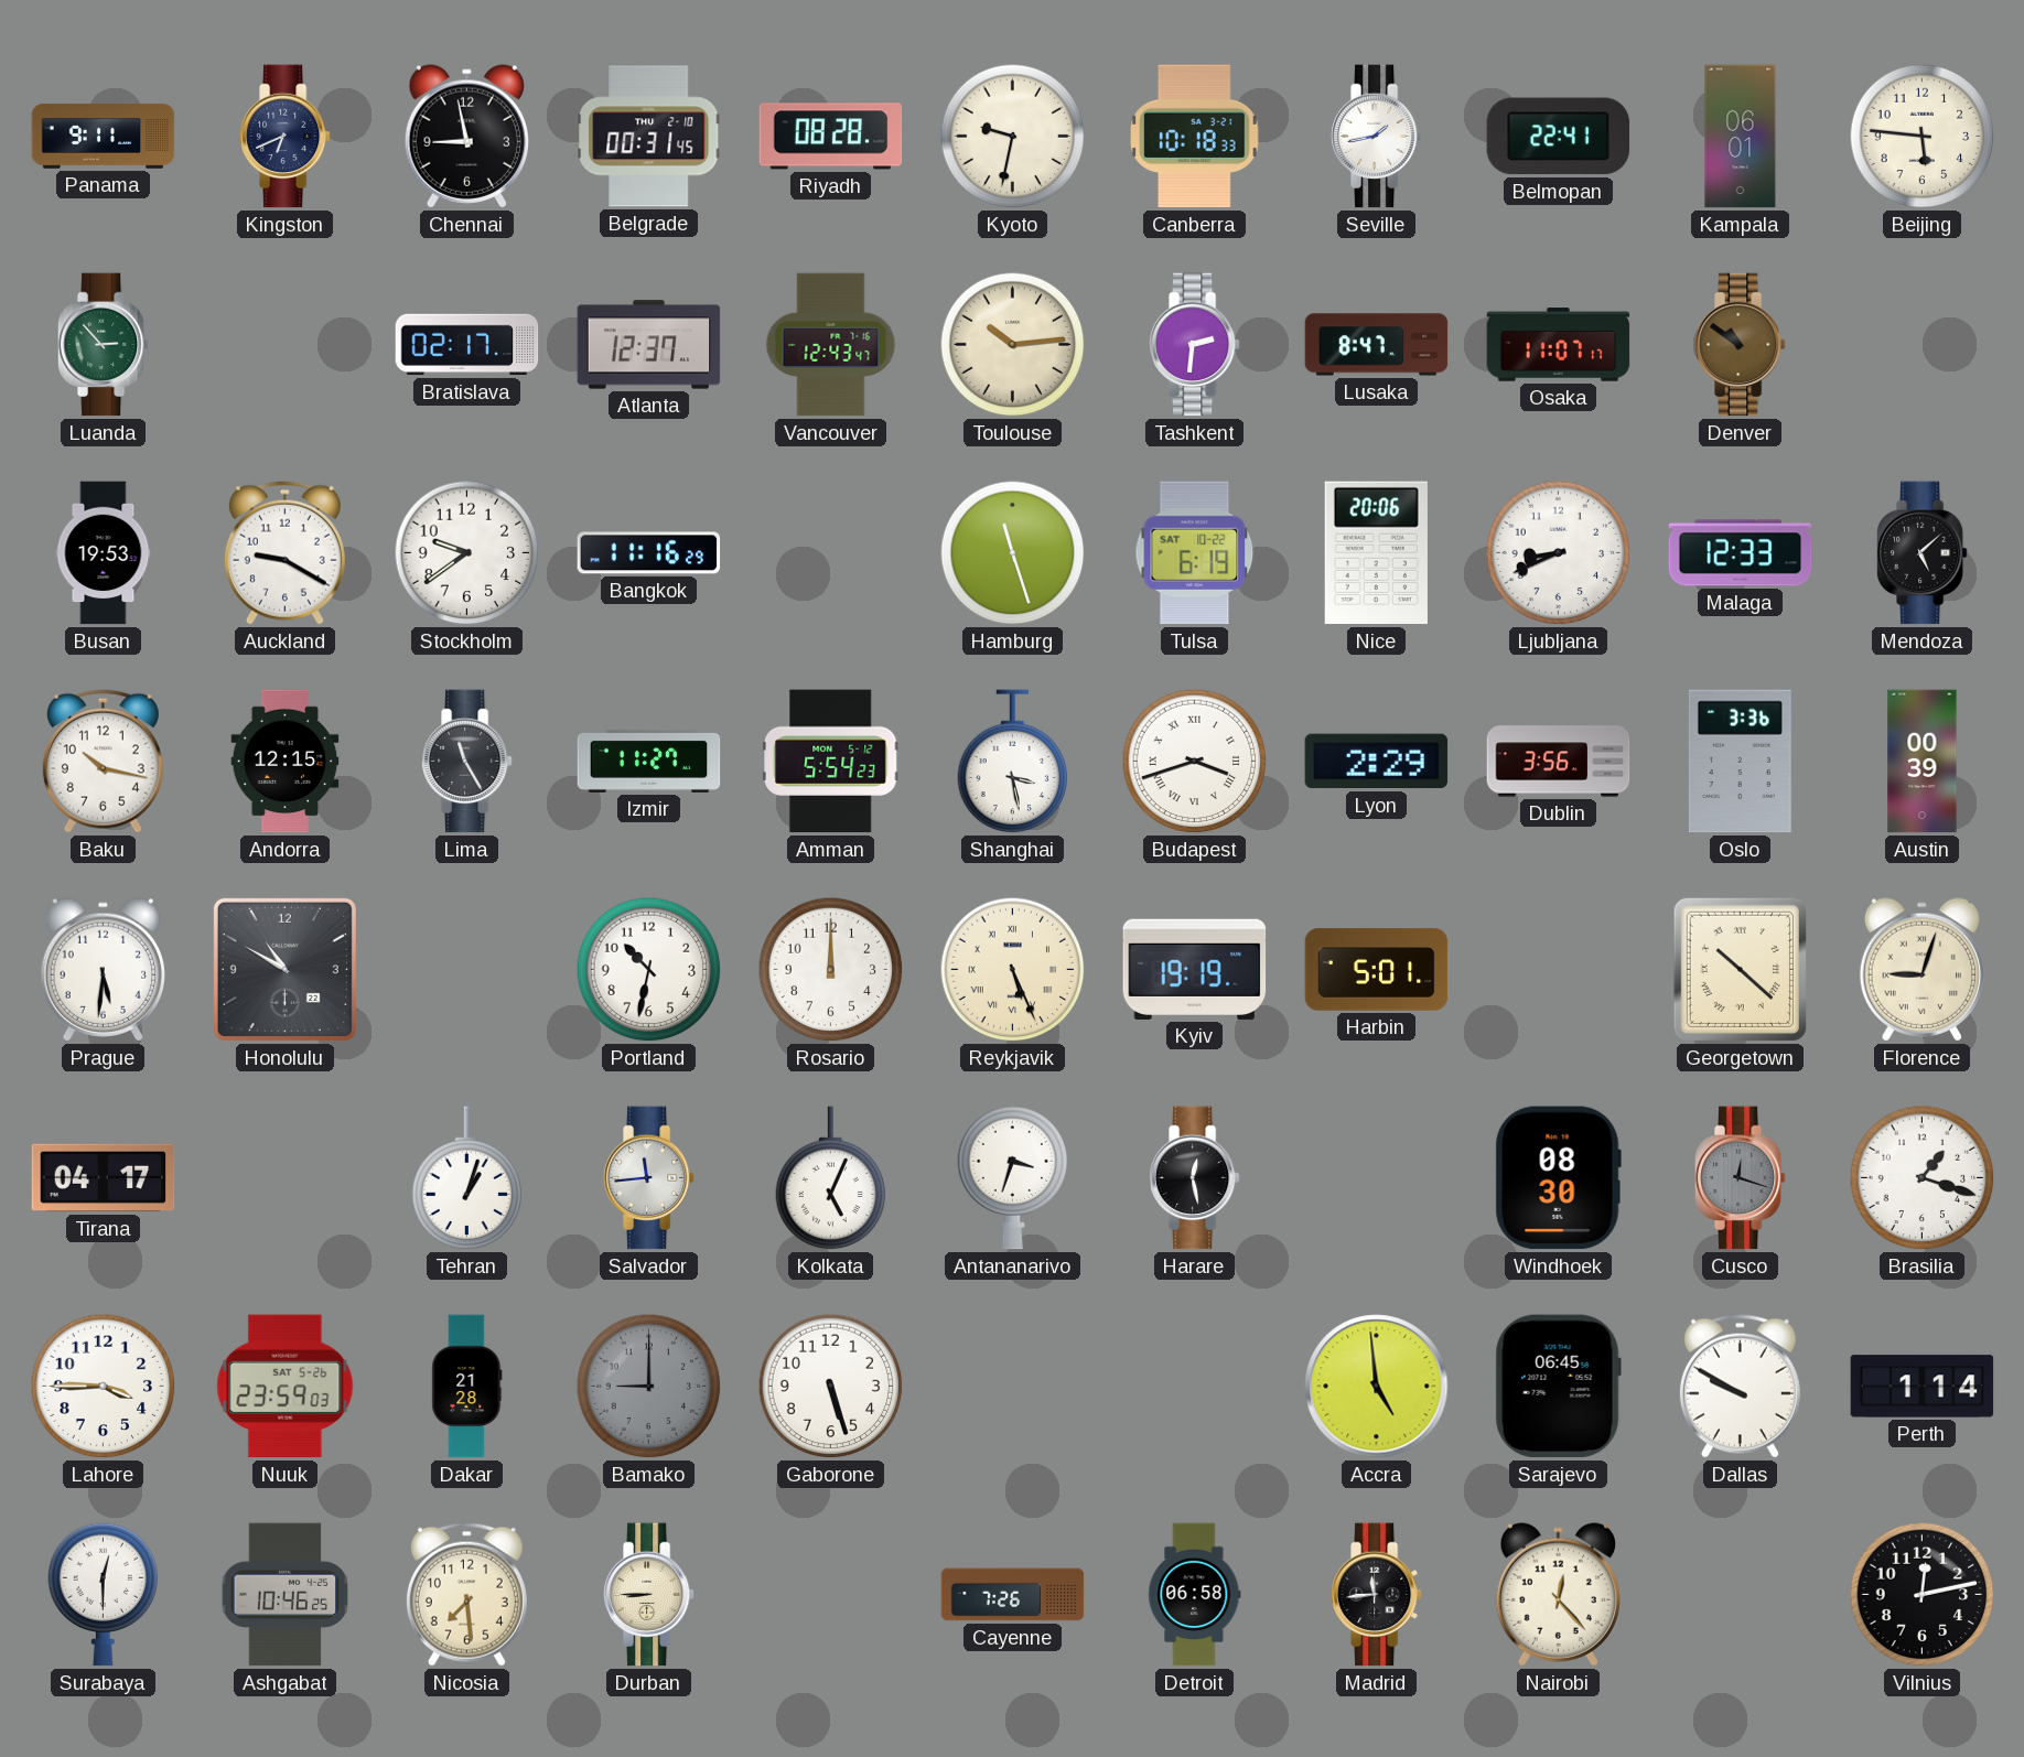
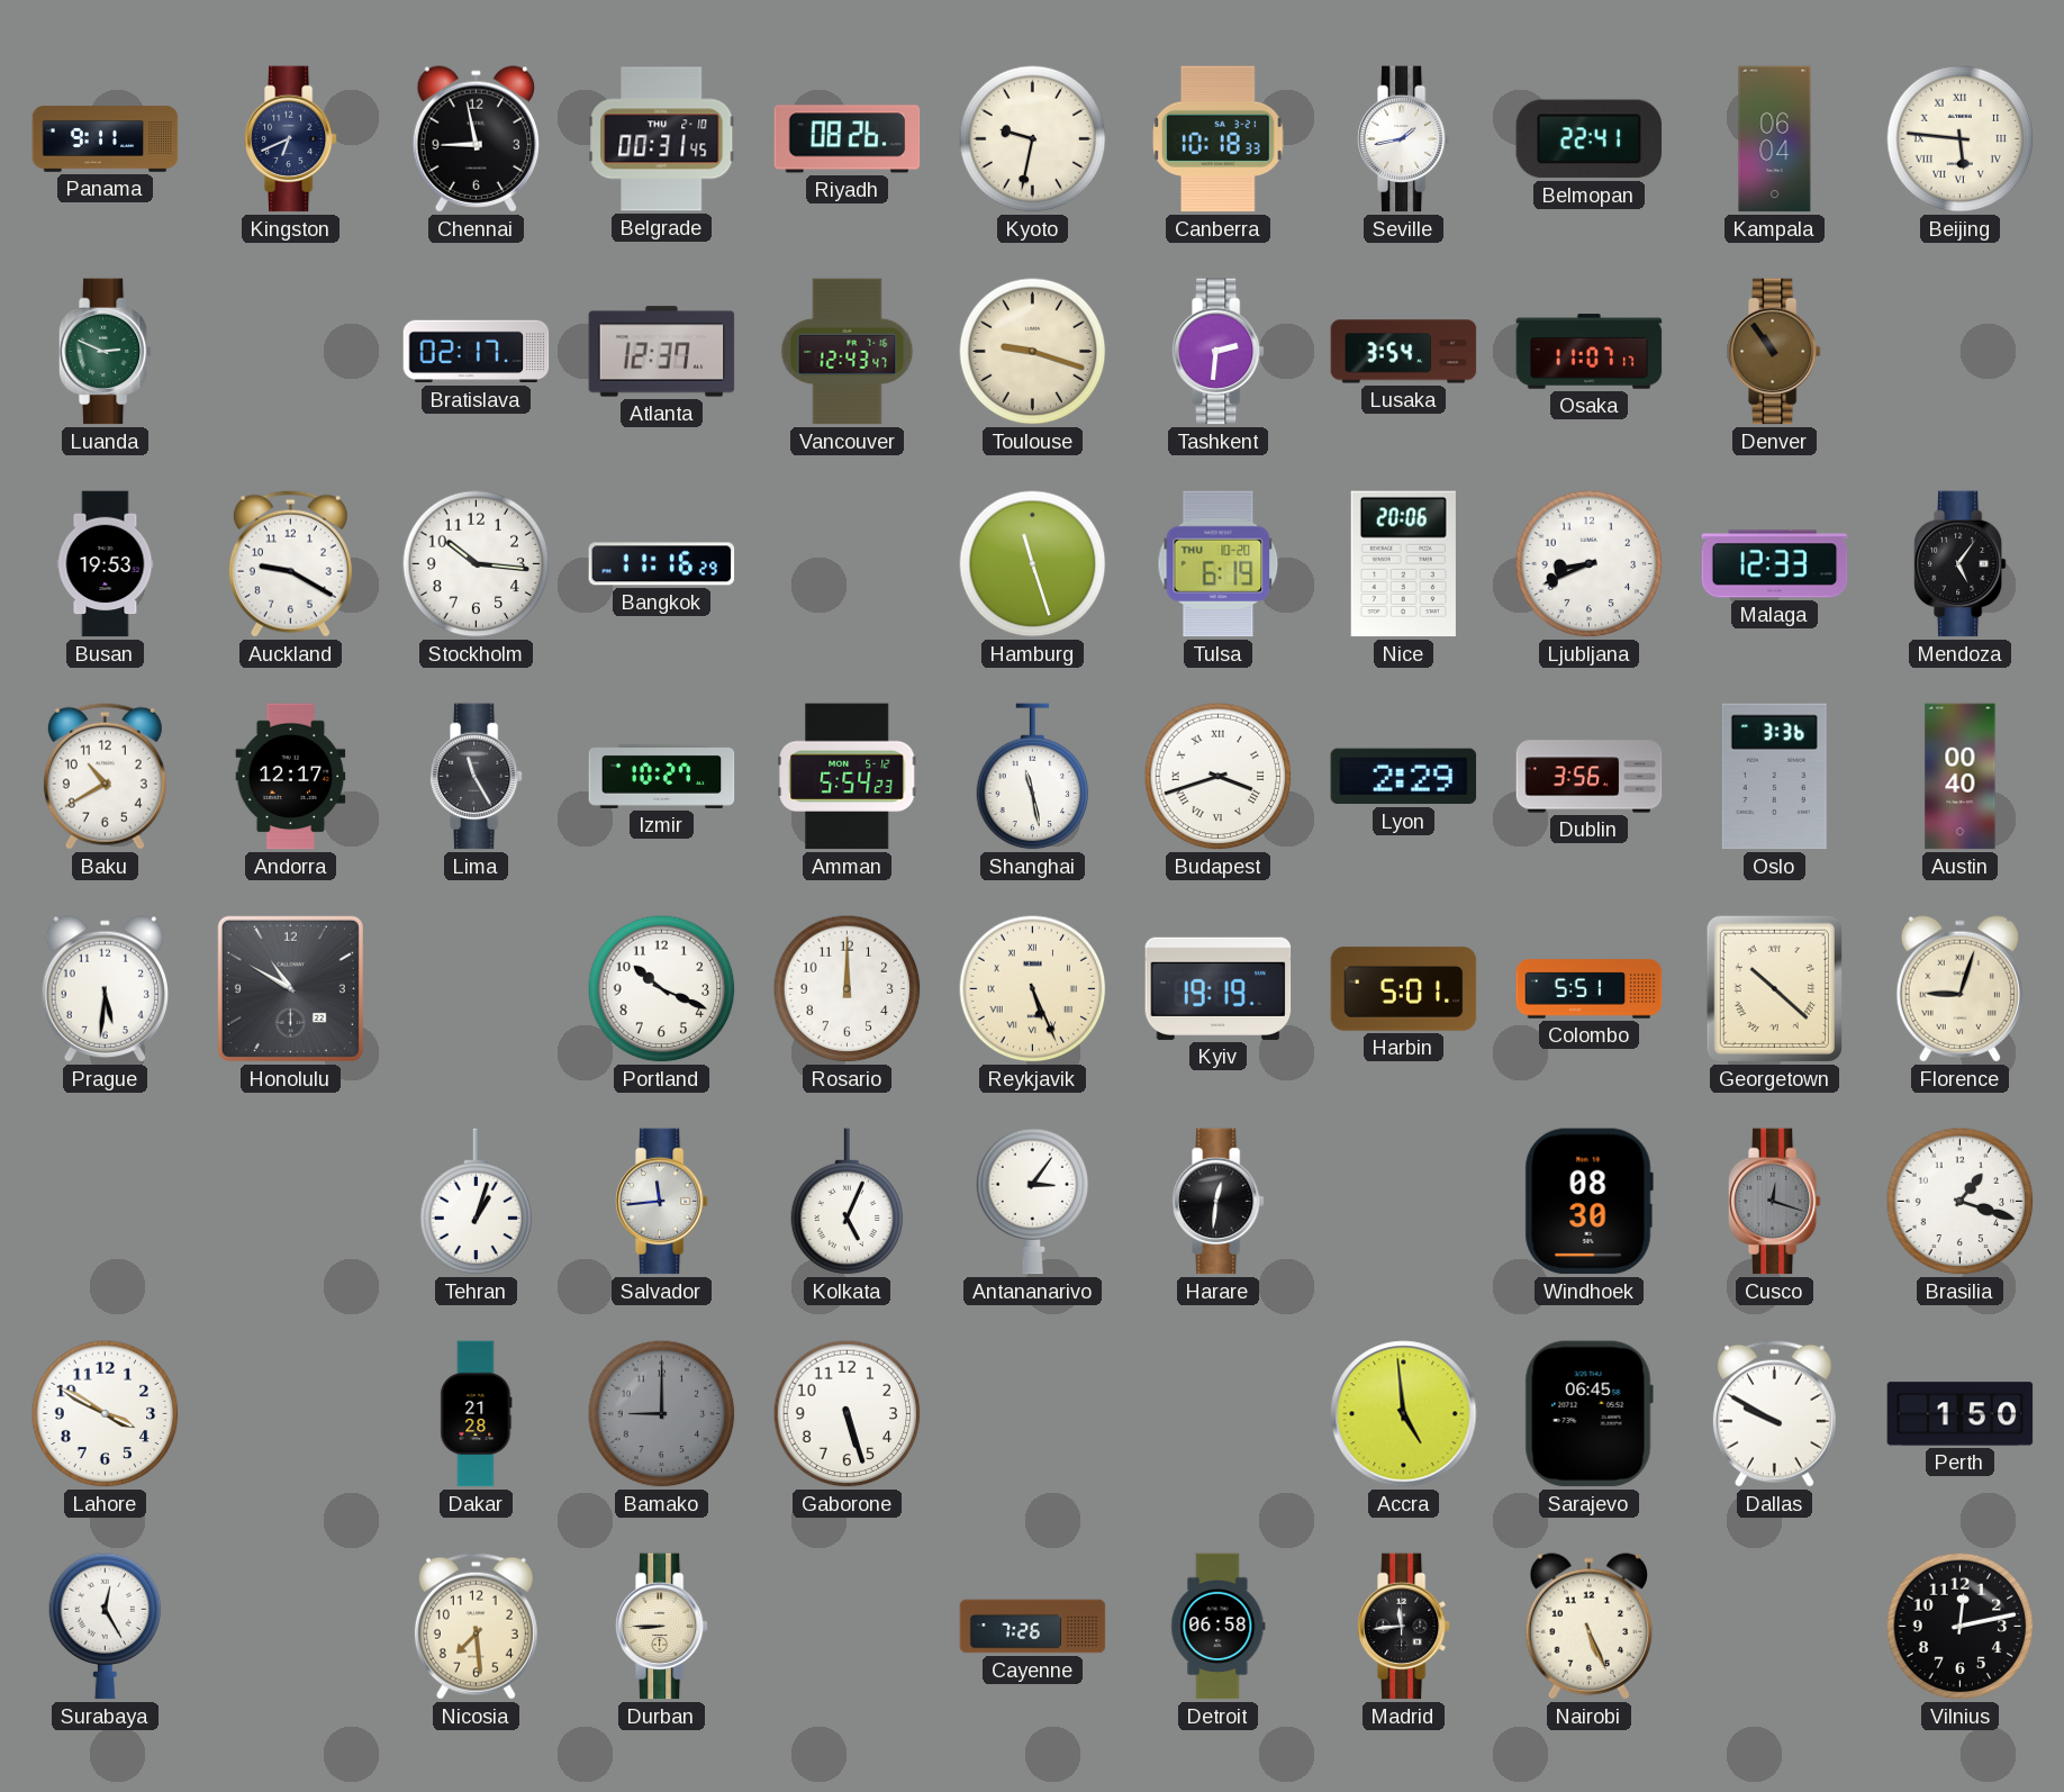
Riyadh: 08:28 -> 08:26 (848, 139)
Kampala: 06:01 -> 06:04 (1775, 139)
Beijing numerals: Arabic -> Roman (1961, 139)
Luanda: 2:53 -> 2:49 (105, 352)
Toulouse: 10:14 -> 9:18 (1033, 352)
Lusaka: 8:47 -> 3:54 (1404, 352)
Denver: 10:51 -> 10:54 (1774, 352)
Stockholm: 9:39 -> 10:16 (477, 564)
Tulsa date: SAT 10-22 -> THU 10-20 (1219, 564)
Mendoza: 5:08 -> 5:06 (1959, 564)
Baku: 10:17 -> 10:40 (105, 776)
Andorra: 12:15 -> 12:17 (291, 777)
Izmir: 11:27 -> 10:27 (662, 776)
Shanghai: 3:28 -> 11:28 (1033, 777)
Austin: 00:39 -> 00:40 (1961, 777)
Portland: 10:32 -> 10:19 (662, 989)
Colombo: none -> 5:51 (1590, 989)
Tirana: 04:17 -> none (104, 1178)
Antananarivo: 3:33 -> 3:06 (1033, 1202)
Harare: 12:28 -> 12:31 (1217, 1202)
Lahore: 3:45 -> 3:50 (106, 1414)
Nuuk: 23:59 -> none (286, 1387)
Perth: 1:14 -> 1:50 (1961, 1414)
Surabaya: 12:30 -> 12:25 (106, 1627)
Ashgabat: 10:46 -> none (286, 1595)
Nairobi: 12:23 -> 5:26 (1588, 1627)
